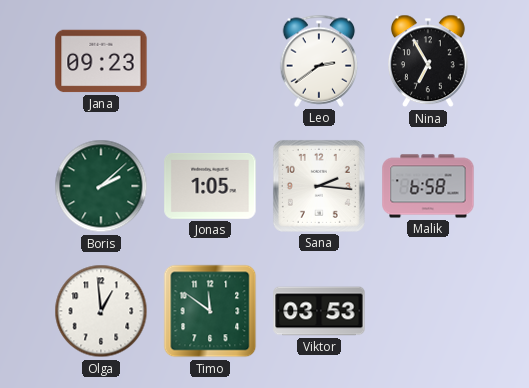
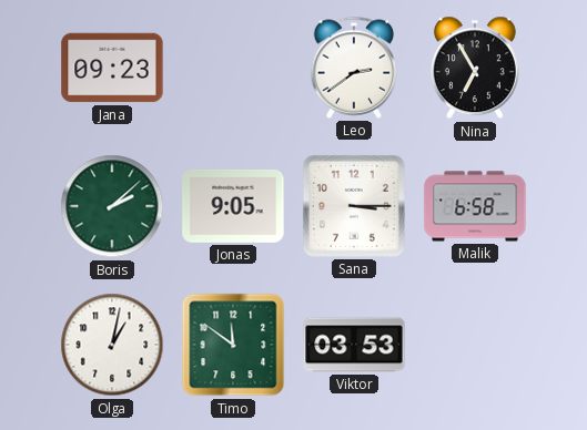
Jonas: 1:05 -> 9:05 (233, 206)
Sana: 2:16 -> 3:15 (354, 206)
Olga: 12:59 -> 1:02 (112, 345)
